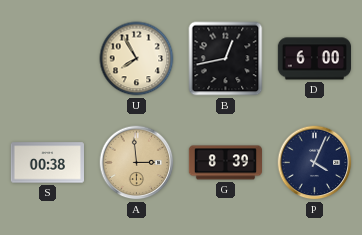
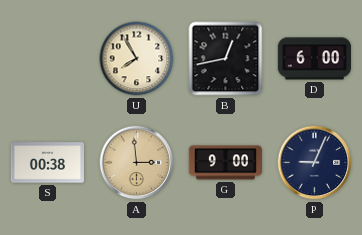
G: 8:39 -> 9:00 (225, 163)
P: 4:04 -> 9:04 (315, 163)
